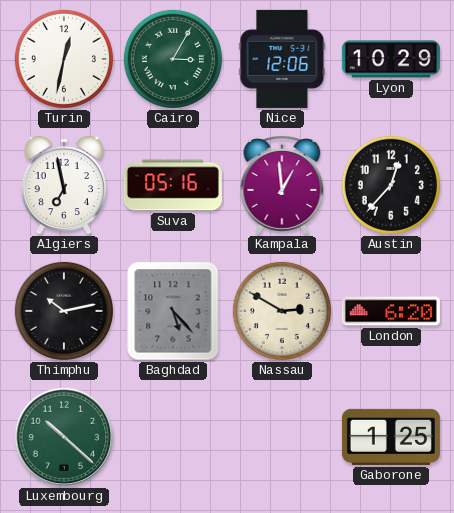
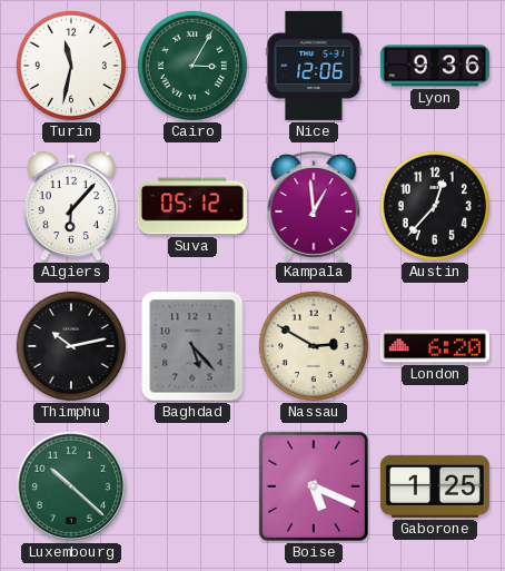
Turin: 12:32 -> 11:32 (71, 66)
Lyon: 10:29 -> 9:36 (435, 66)
Algiers: 6:58 -> 6:07 (70, 206)
Suva: 05:16 -> 05:12 (192, 206)
Boise: none -> 5:19 (314, 486)
